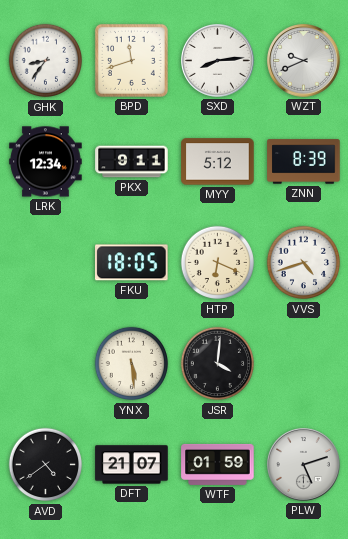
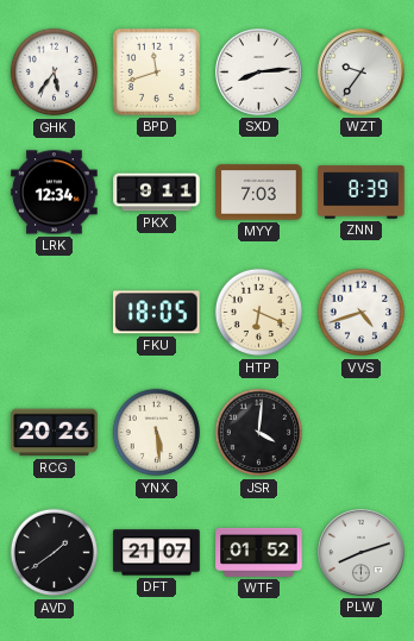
GHK: 8:36 -> 5:36 (55, 73)
WZT: 9:41 -> 9:36 (362, 73)
MYY: 5:12 -> 7:03 (259, 193)
RCG: none -> 20:26 (55, 433)
AVD: 4:39 -> 1:39 (55, 553)
WTF: 01:59 -> 01:52 (259, 552)
PLW: 5:12 -> 8:12 (362, 553)
